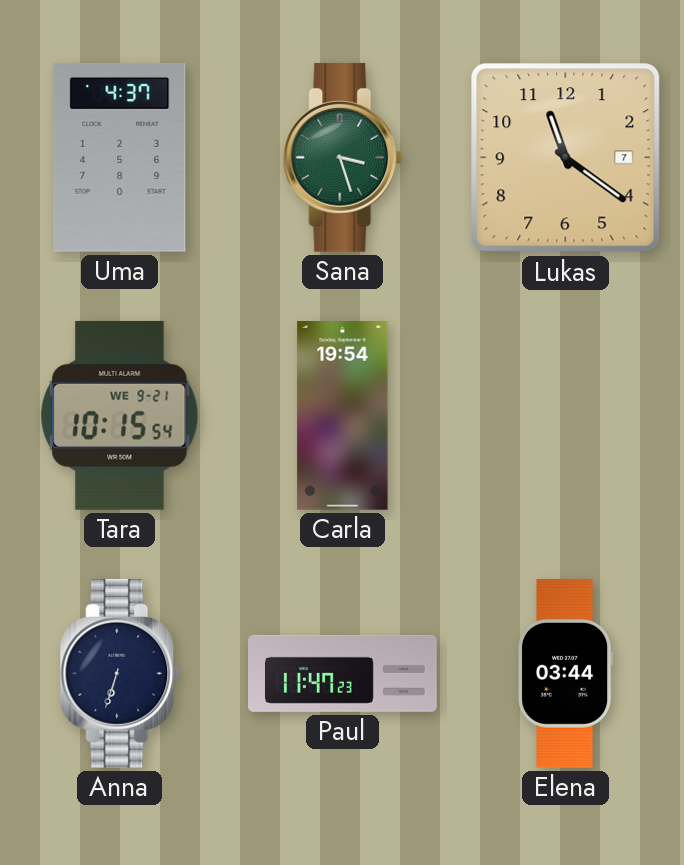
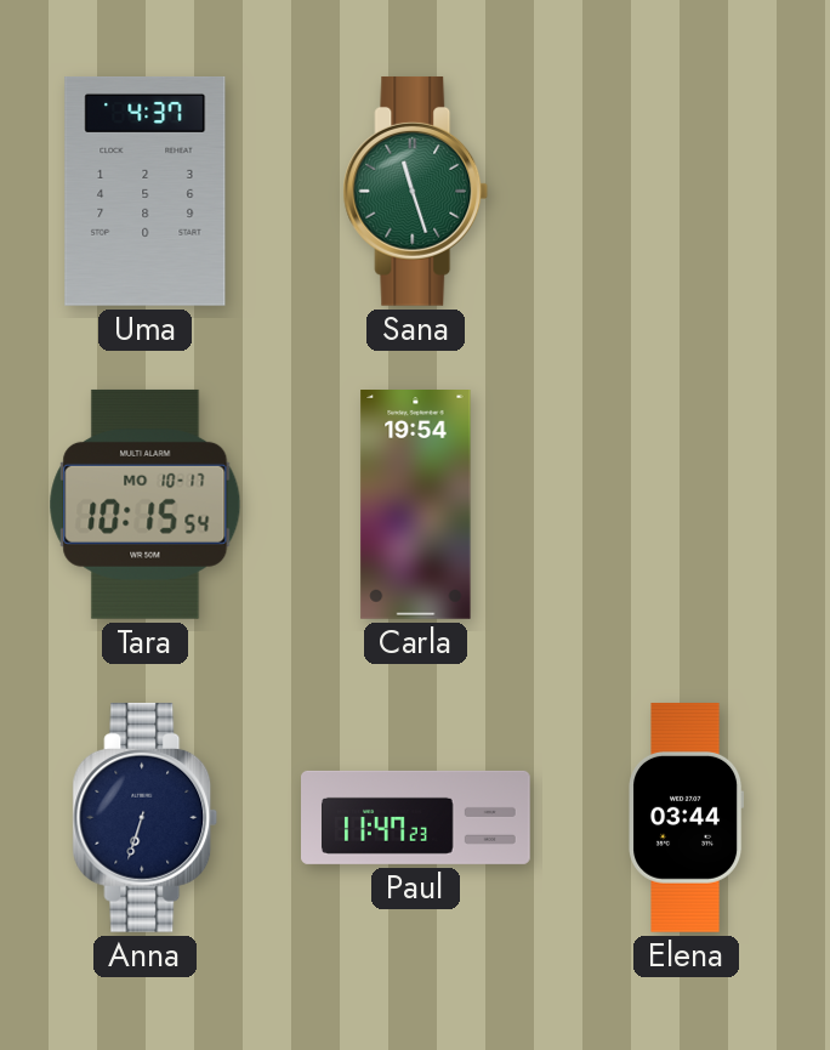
Sana: 3:27 -> 11:27 (416, 191)
Lukas: 11:21 -> none (566, 158)
Tara date: WE 9-21 -> MO 10-17 (146, 504)
